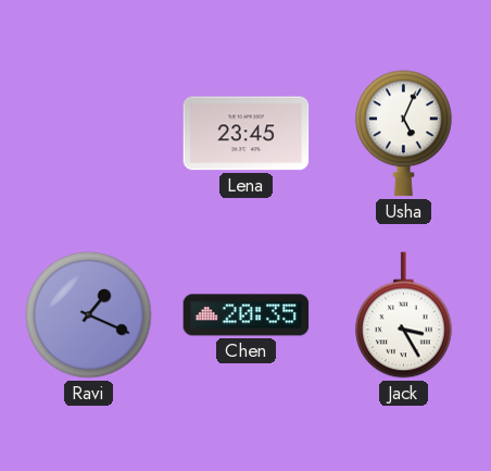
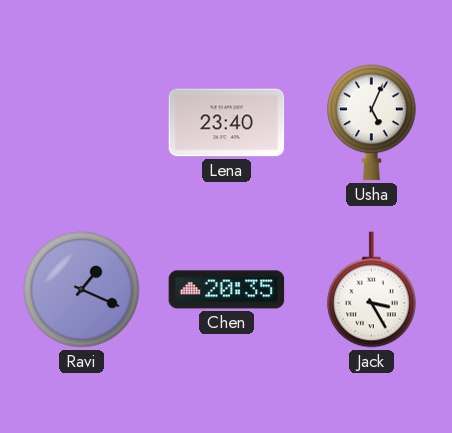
Lena: 23:45 -> 23:40 (227, 123)
